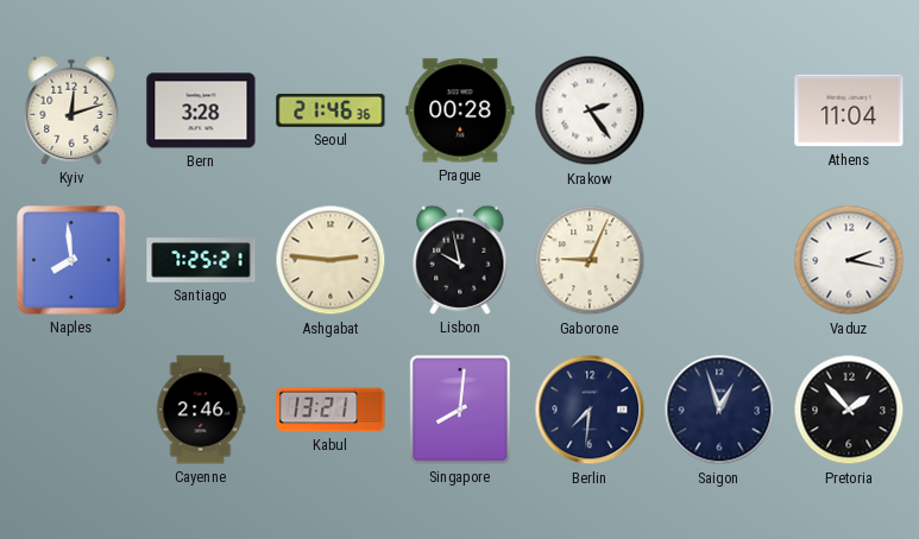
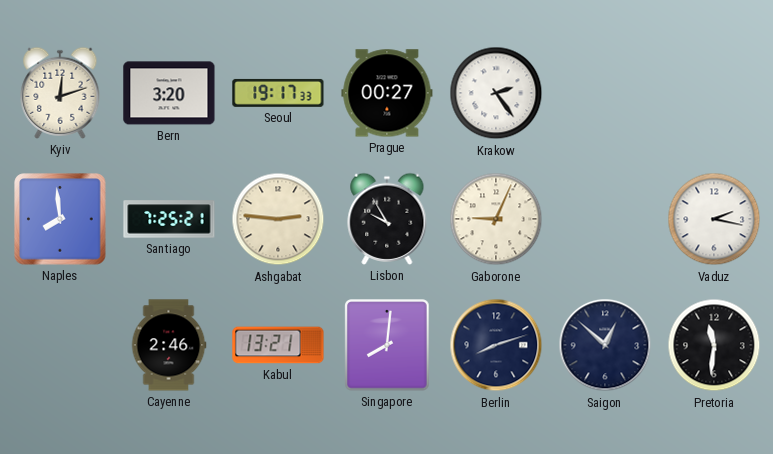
Bern: 3:28 -> 3:20 (169, 93)
Seoul: 21:46 -> 19:17 (278, 93)
Prague: 00:28 -> 00:27 (387, 93)
Athens: 11:04 -> none (849, 110)
Lisbon: 9:58 -> 9:55 (387, 219)
Berlin: 7:31 -> 8:12 (496, 345)
Saigon: 12:57 -> 12:52 (605, 345)
Pretoria: 1:53 -> 11:31 (714, 345)
